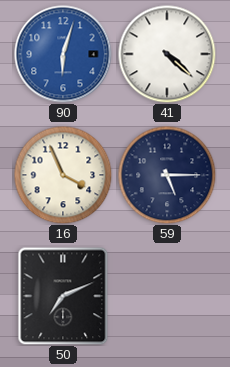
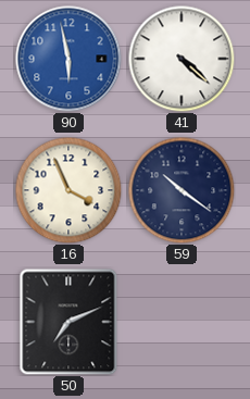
90: 6:03 -> 5:58 (68, 59)
59: 5:15 -> 10:21 (182, 190)
